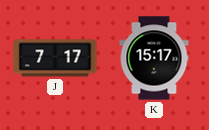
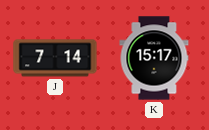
J: 7:17 -> 7:14 (55, 58)
